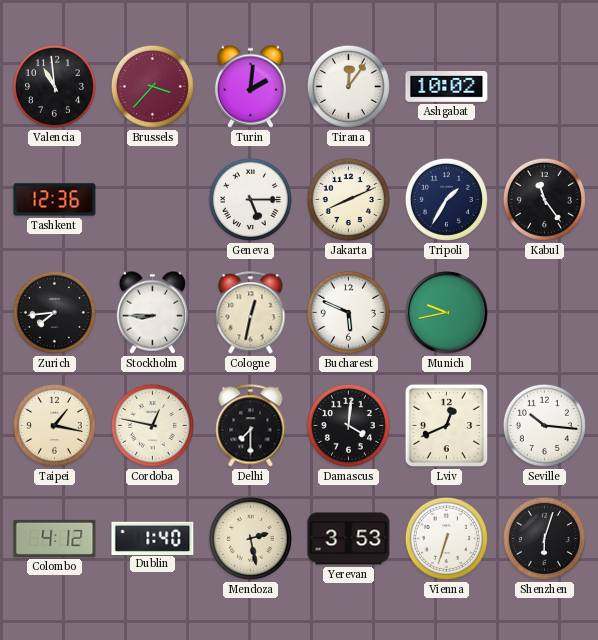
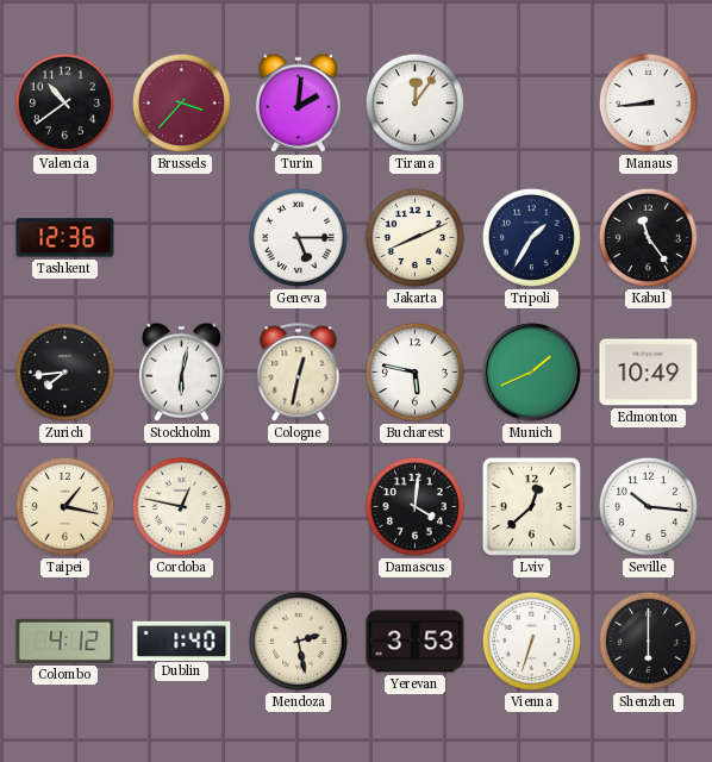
Valencia: 10:59 -> 10:39 (64, 102)
Ashgabat: 10:02 -> none (447, 87)
Manaus: none -> 8:44 (648, 102)
Stockholm: 8:45 -> 6:02 (181, 371)
Bucharest: 5:49 -> 5:47 (414, 371)
Munich: 9:43 -> 1:41 (532, 373)
Edmonton: none -> 10:49 (649, 373)
Delhi: 7:30 -> none (251, 426)
Lviv: 12:41 -> 12:38 (531, 506)
Shenzhen: 6:03 -> 6:00 (648, 641)
